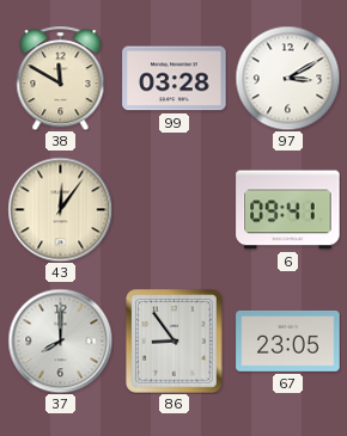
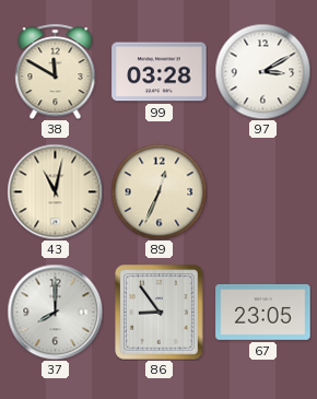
43: 12:06 -> 11:02 (55, 191)
89: none -> 12:34 (158, 191)
6: 09:41 -> none (288, 210)
